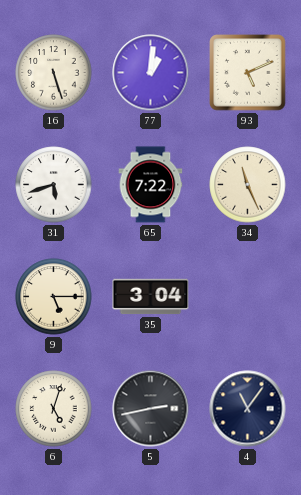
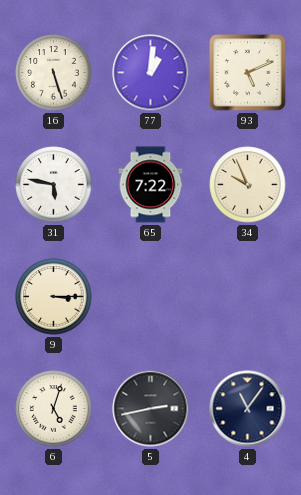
31: 5:42 -> 5:47 (54, 185)
34: 11:26 -> 9:56 (248, 185)
9: 5:15 -> 3:15 (54, 297)
35: 3:04 -> none (151, 297)
